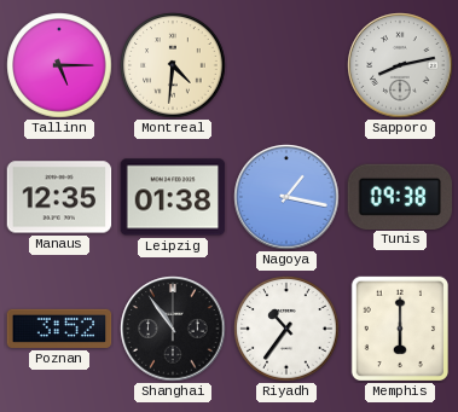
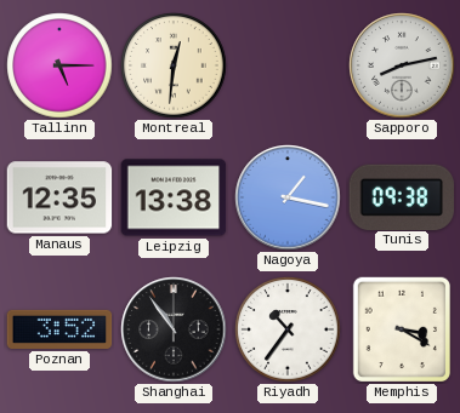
Montreal: 4:31 -> 12:31 (174, 65)
Leipzig: 01:38 -> 13:38 (174, 197)
Memphis: 6:00 -> 3:20 (401, 328)
